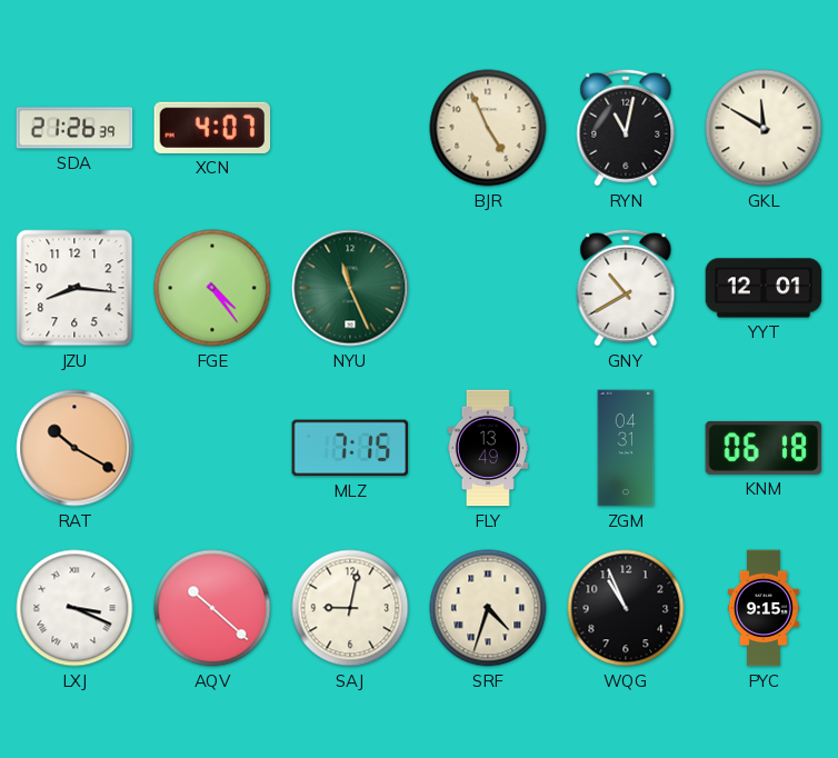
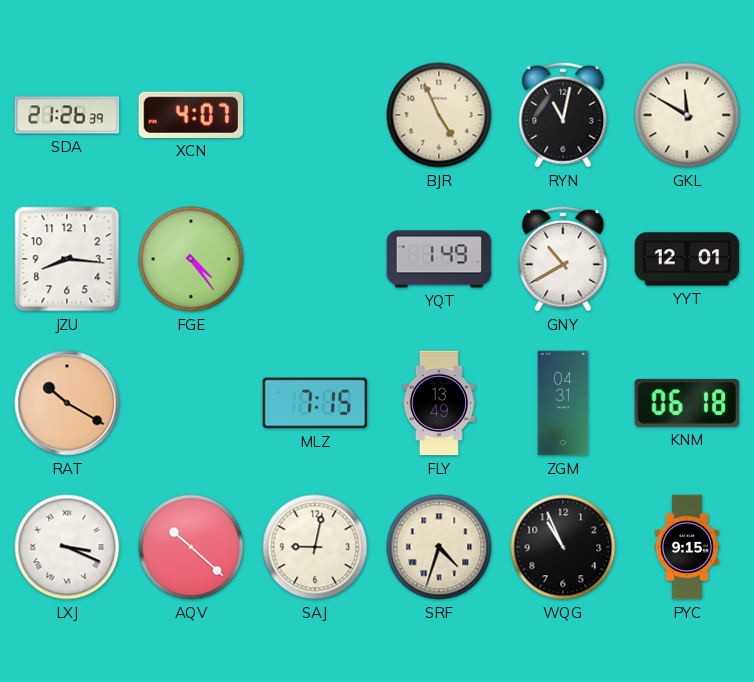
NYU: 11:26 -> none (350, 288)
YQT: none -> 1:49 (439, 259)
